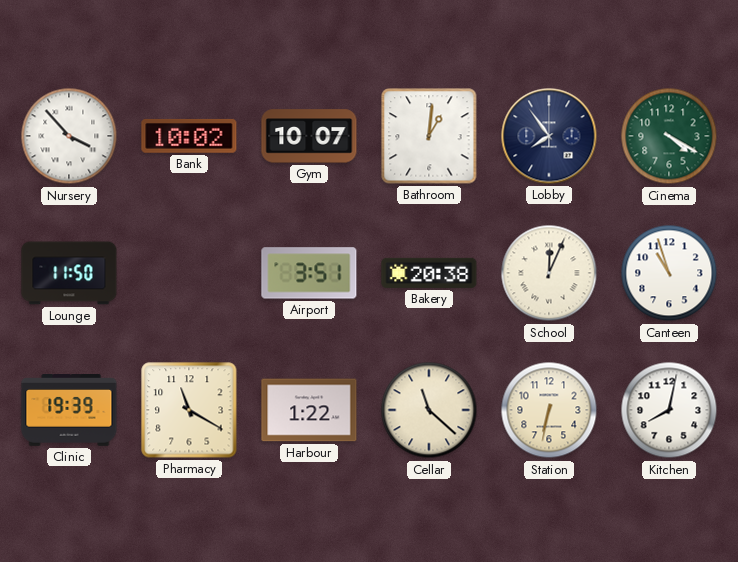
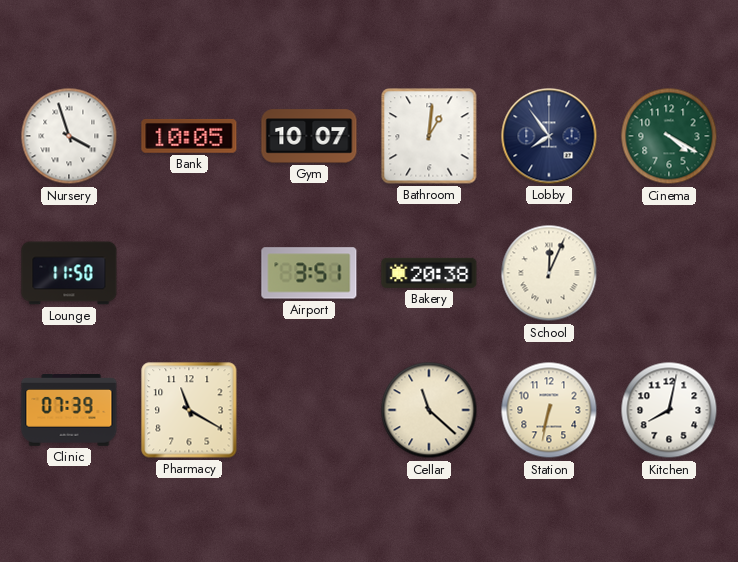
Nursery: 3:53 -> 3:57 (69, 136)
Bank: 10:02 -> 10:05 (189, 136)
Canteen: 10:57 -> none (669, 273)
Clinic: 19:39 -> 07:39 (69, 411)
Harbour: 1:22 -> none (309, 410)
